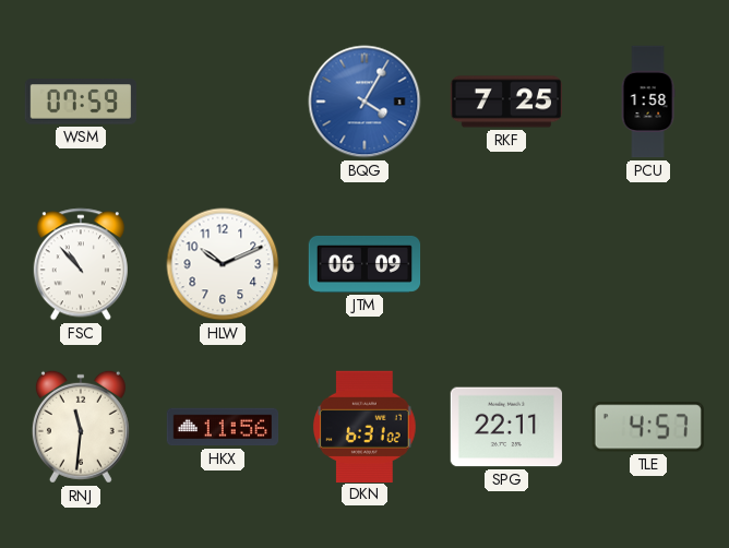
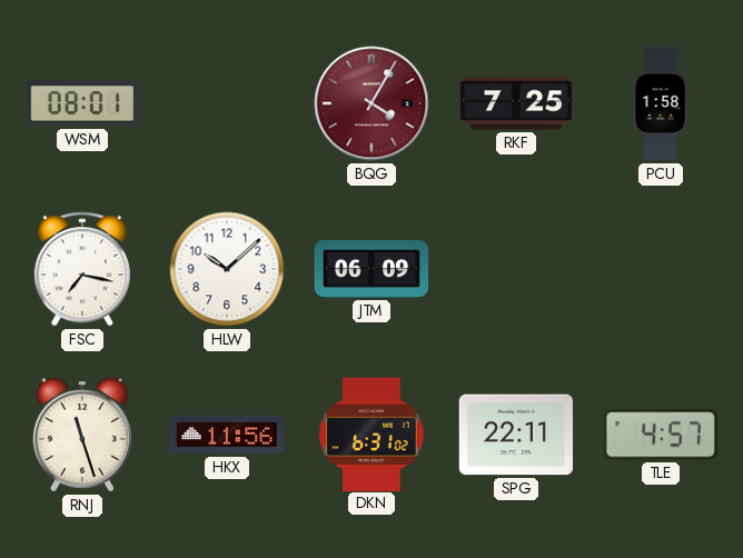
WSM: 07:59 -> 08:01 (81, 103)
BQG dial: blue -> burgundy (371, 103)
FSC: 10:53 -> 7:17 (82, 269)
HLW: 10:11 -> 10:08 (227, 269)
RNJ: 11:31 -> 11:27 (82, 435)
